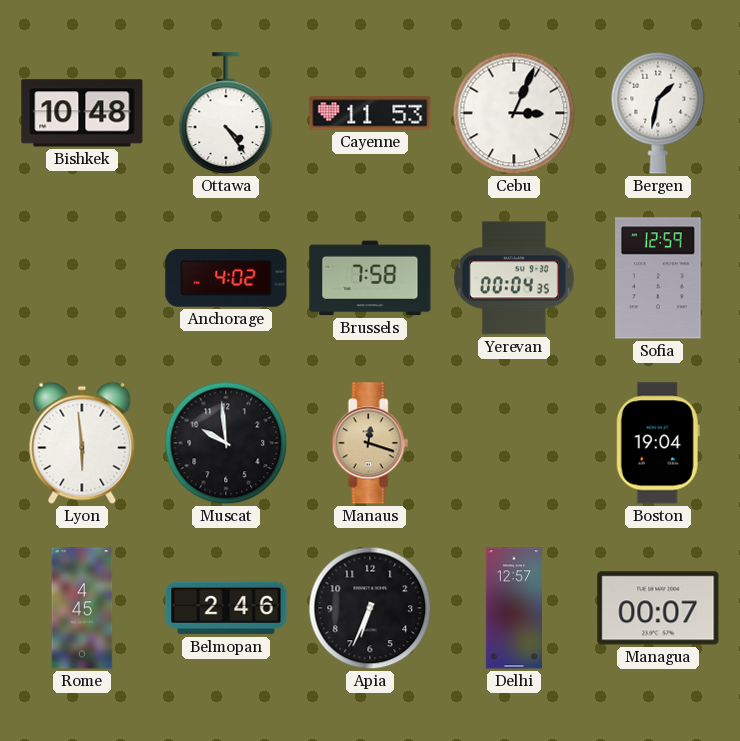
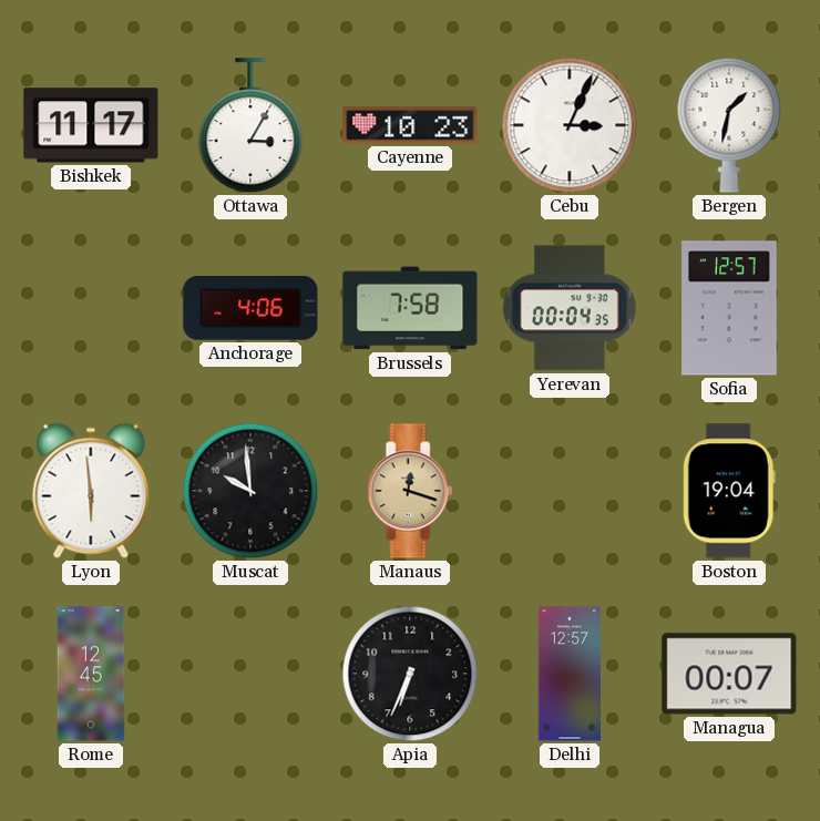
Bishkek: 10:48 -> 11:17 (91, 125)
Ottawa: 4:24 -> 3:05 (250, 126)
Cayenne: 11:53 -> 10:23 (410, 125)
Anchorage: 4:02 -> 4:06 (250, 309)
Sofia: 12:59 -> 12:57 (729, 308)
Rome: 4:45 -> 12:45 (91, 674)
Belmopan: 2:46 -> none (226, 608)
